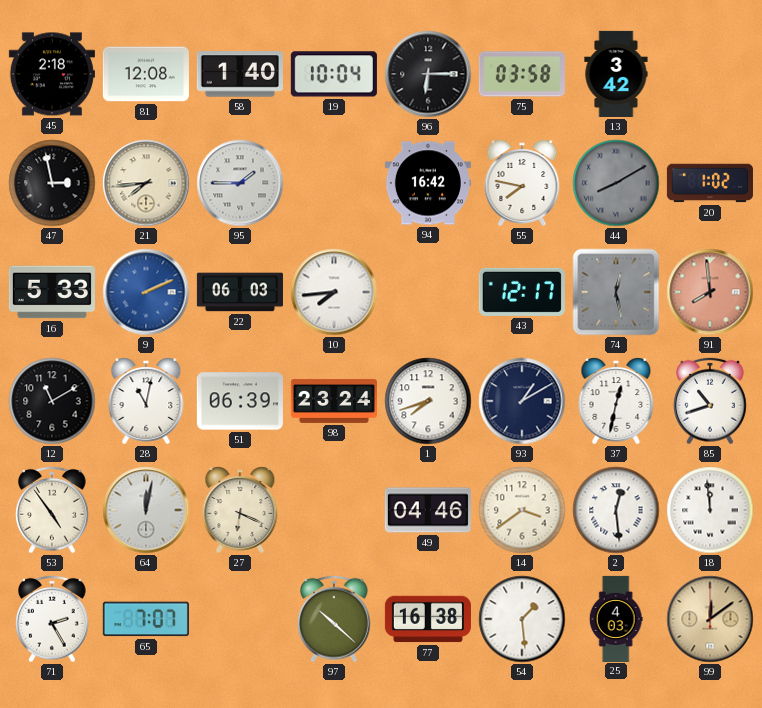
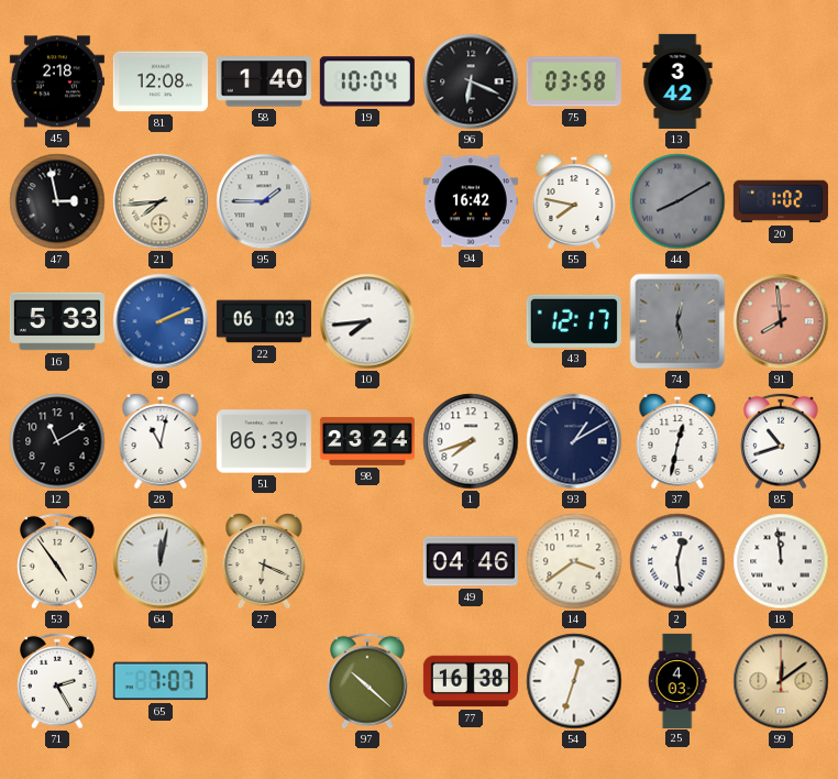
96: 6:15 -> 6:19 (471, 81)
54: 1:29 -> 12:33 (574, 681)
